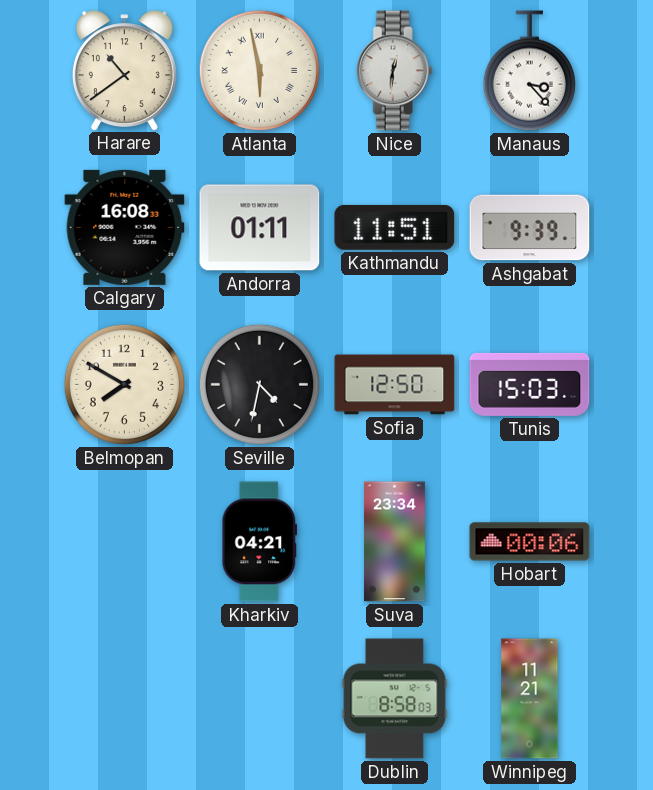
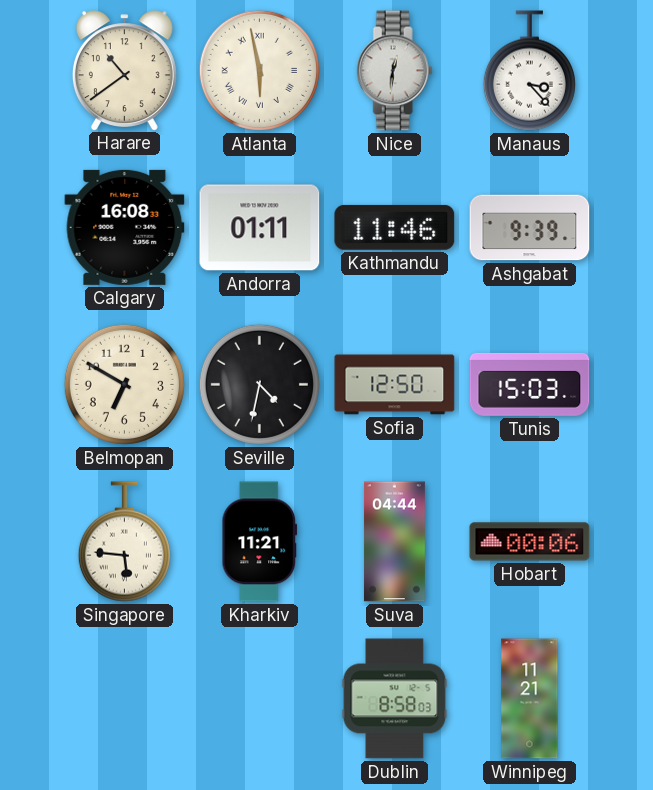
Kathmandu: 11:51 -> 11:46 (395, 227)
Belmopan: 7:50 -> 6:50 (124, 384)
Singapore: none -> 5:46 (124, 542)
Kharkiv: 04:21 -> 11:21 (260, 542)
Suva: 23:34 -> 04:44 (394, 542)
